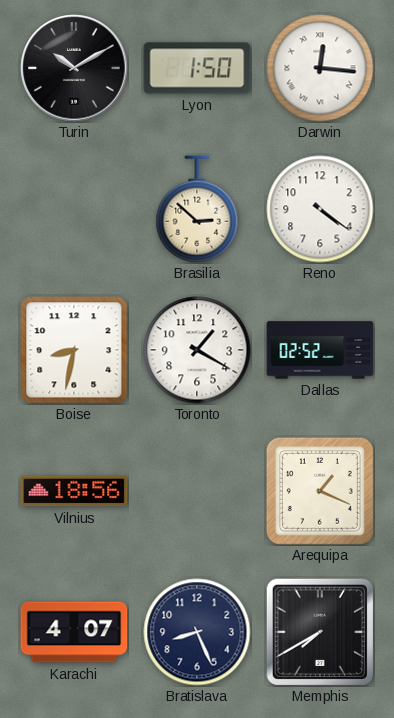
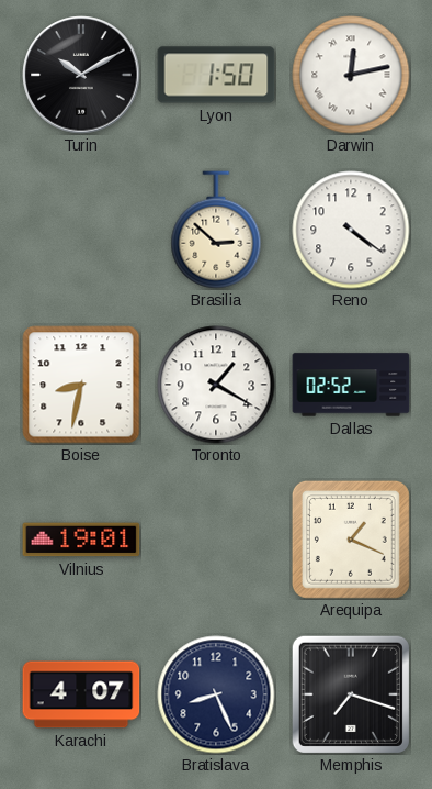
Darwin: 12:16 -> 12:13 (351, 75)
Vilnius: 18:56 -> 19:01 (81, 540)
Memphis: 7:40 -> 7:18 (351, 694)
